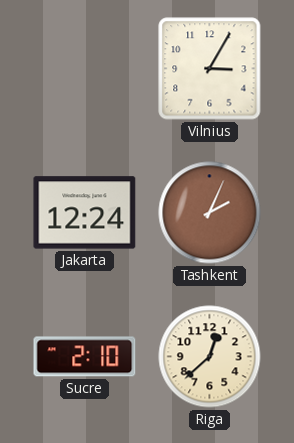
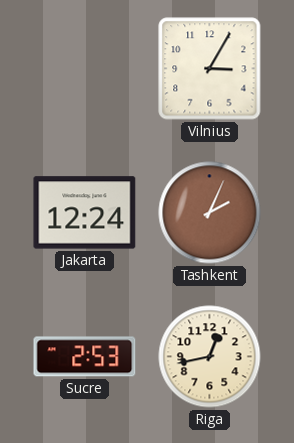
Sucre: 2:10 -> 2:53 (85, 357)
Riga: 12:38 -> 12:43 (210, 357)
